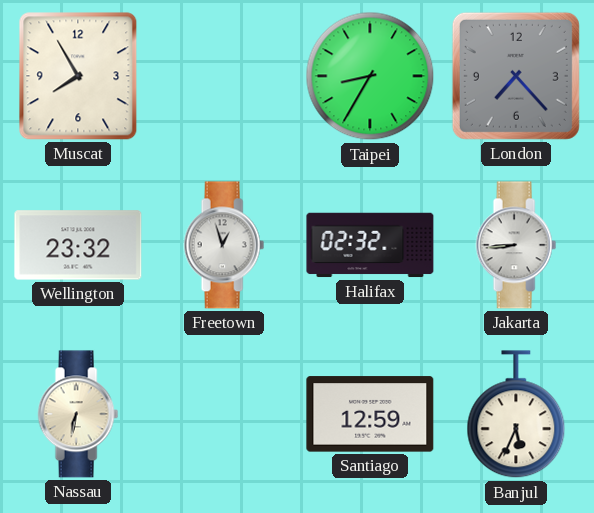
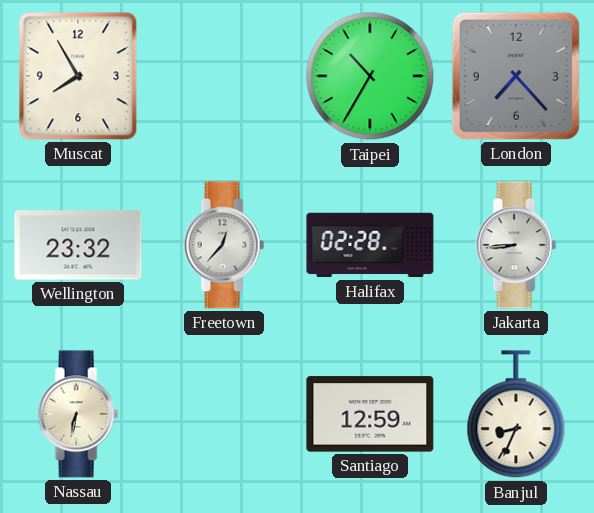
Taipei: 8:35 -> 10:35 (370, 76)
Freetown: 12:57 -> 12:37 (224, 245)
Halifax: 02:32 -> 02:28 (370, 245)
Banjul: 5:34 -> 8:34 (516, 415)
